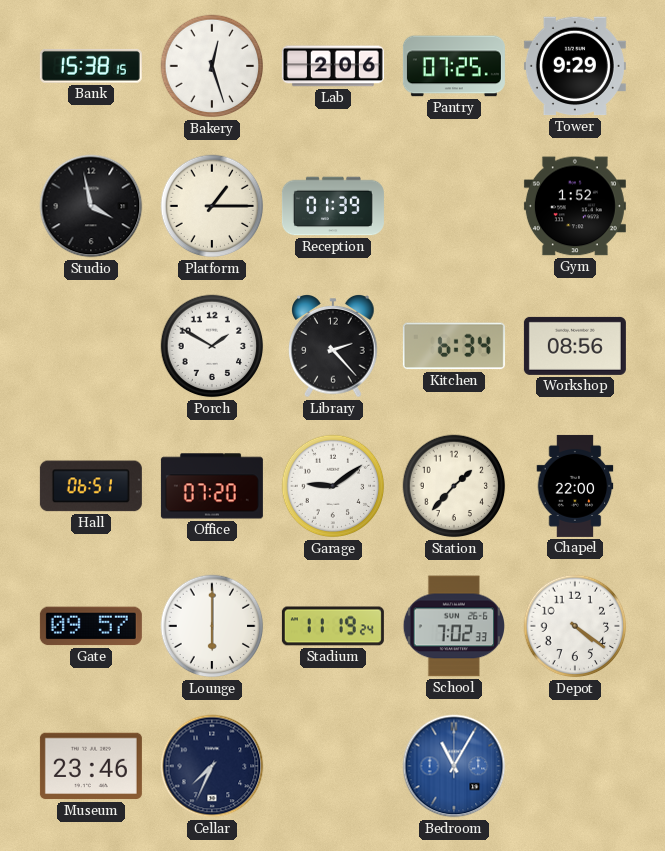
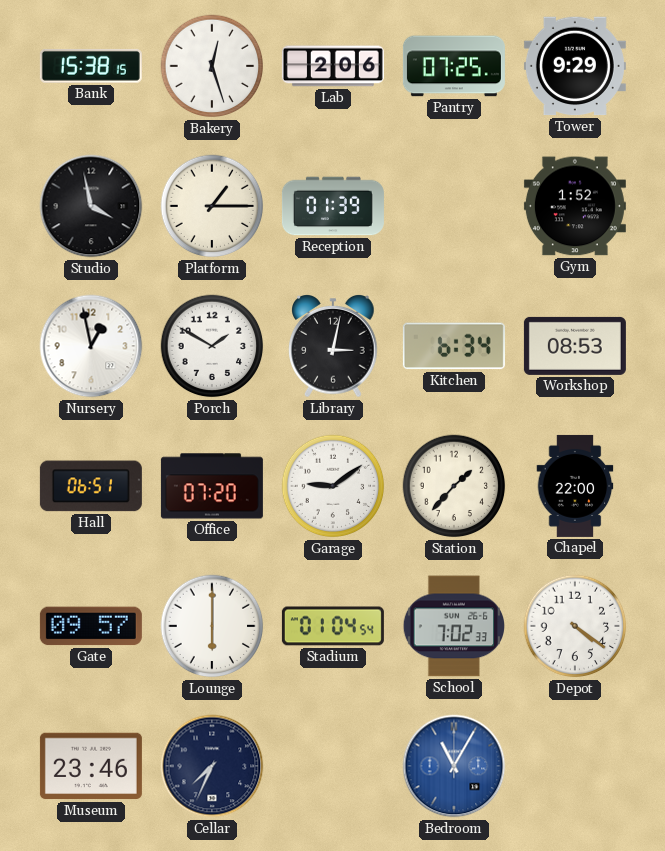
Nursery: none -> 12:58 (91, 346)
Library: 2:23 -> 3:02 (333, 347)
Workshop: 08:56 -> 08:53 (575, 346)
Stadium: 11:19 -> 01:04 (333, 626)
